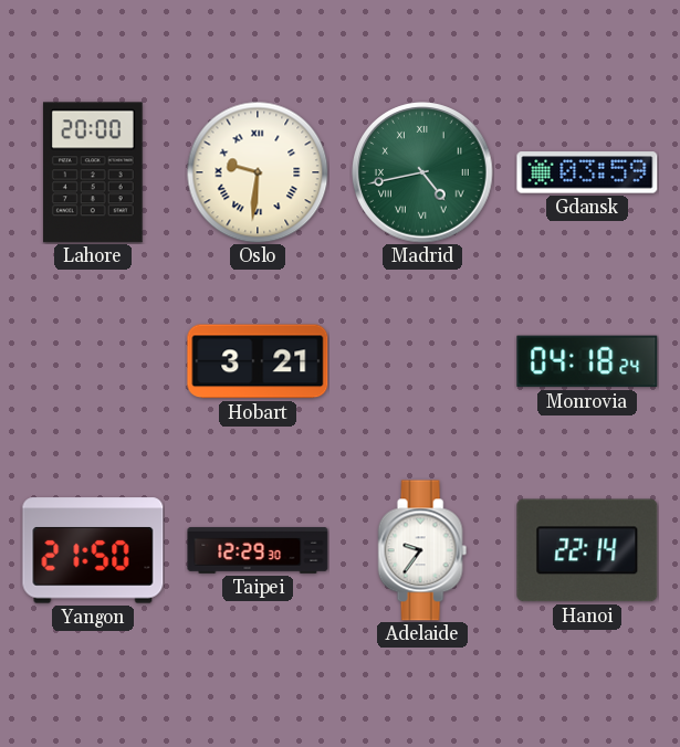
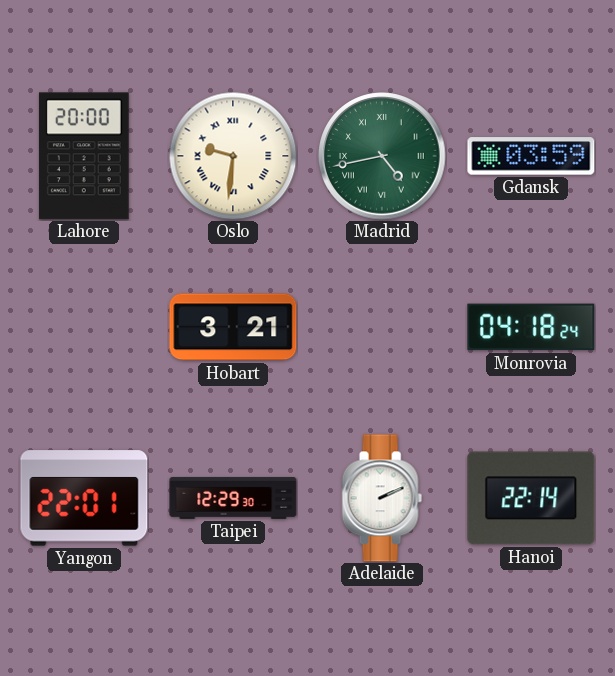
Yangon: 21:50 -> 22:01 (84, 498)
Adelaide: 9:36 -> 2:11 (382, 498)
